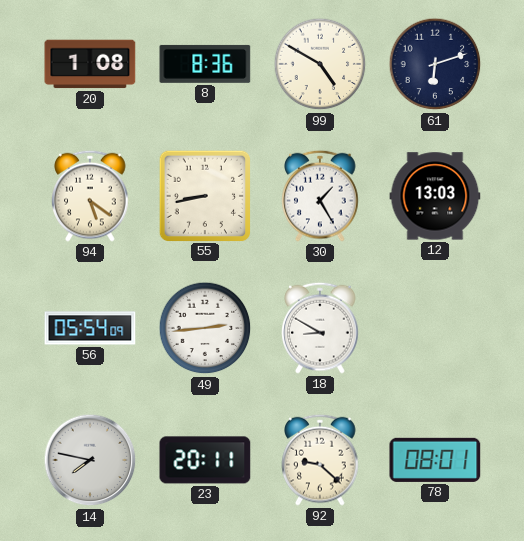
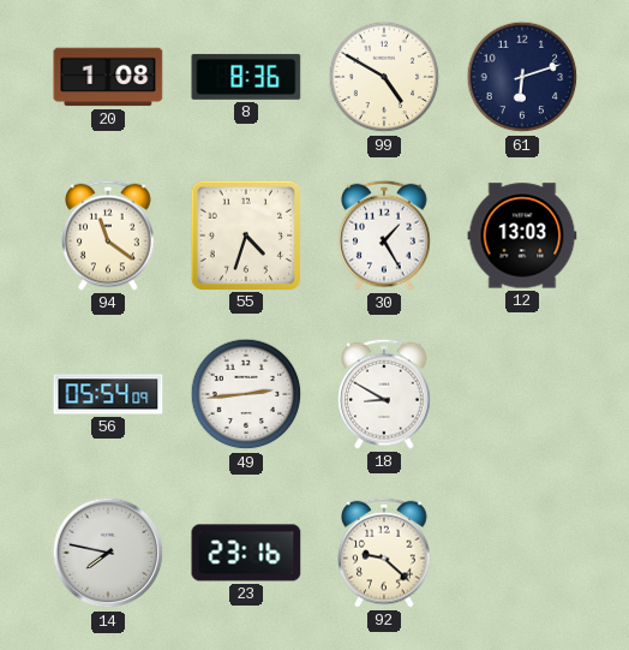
94: 5:21 -> 11:21 (108, 235)
55: 8:43 -> 4:33 (245, 234)
23: 20:11 -> 23:16 (246, 553)
78: 08:01 -> none (435, 460)
